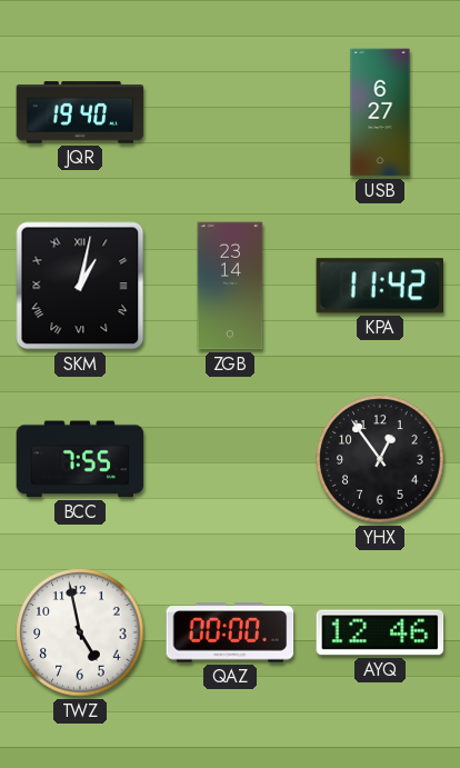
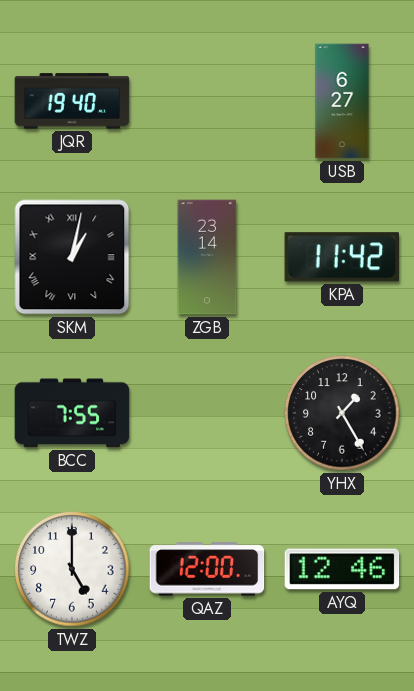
YHX: 12:54 -> 1:25 (342, 413)
TWZ: 4:58 -> 5:00 (72, 569)
QAZ: 00:00 -> 12:00 (207, 569)
